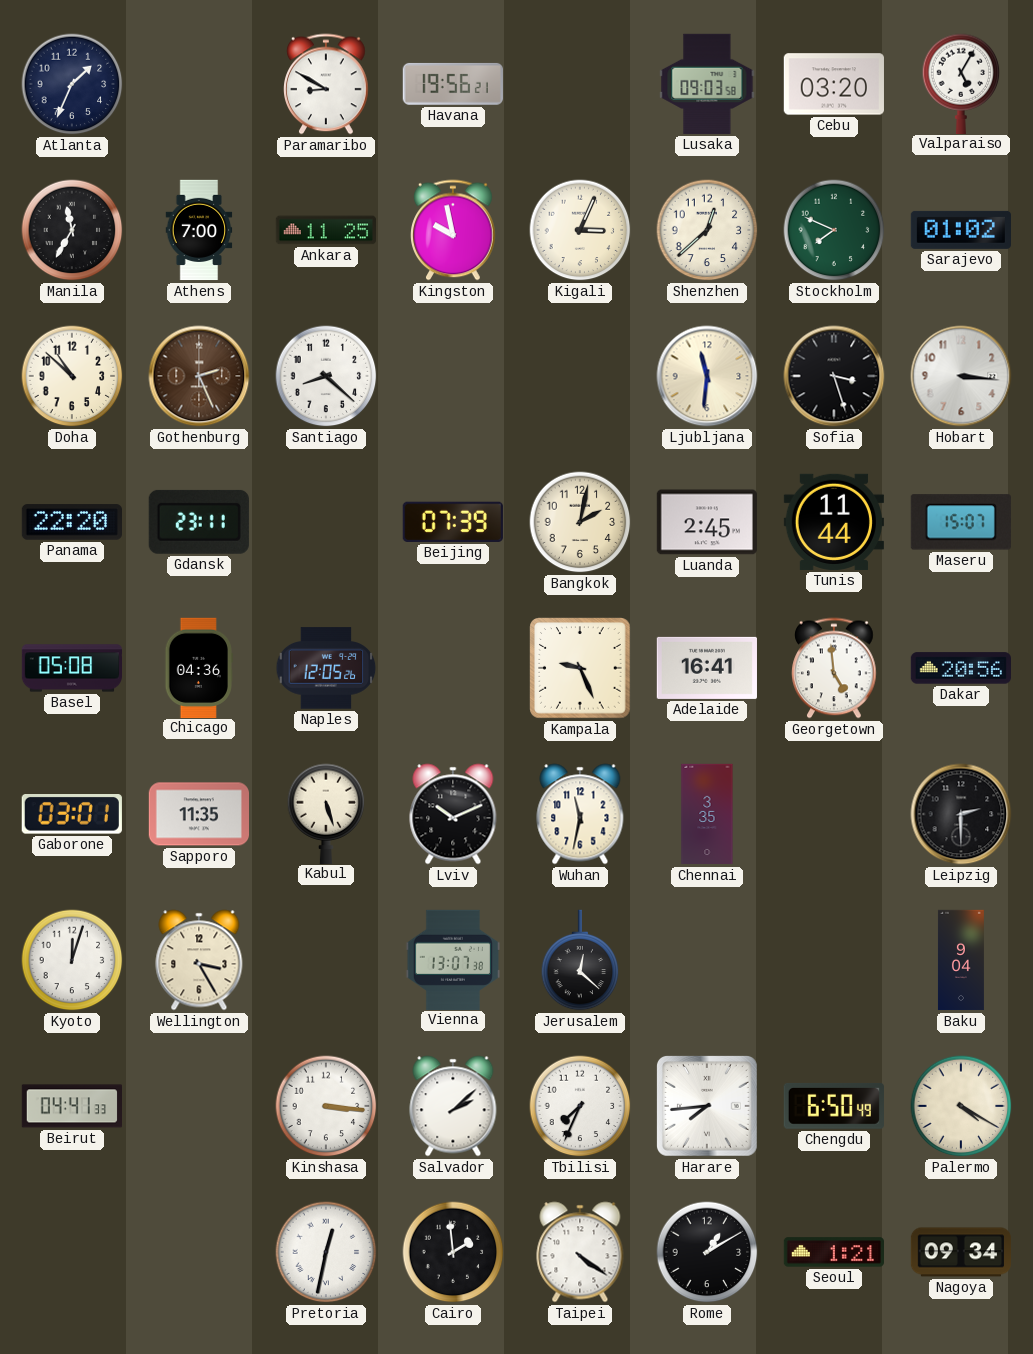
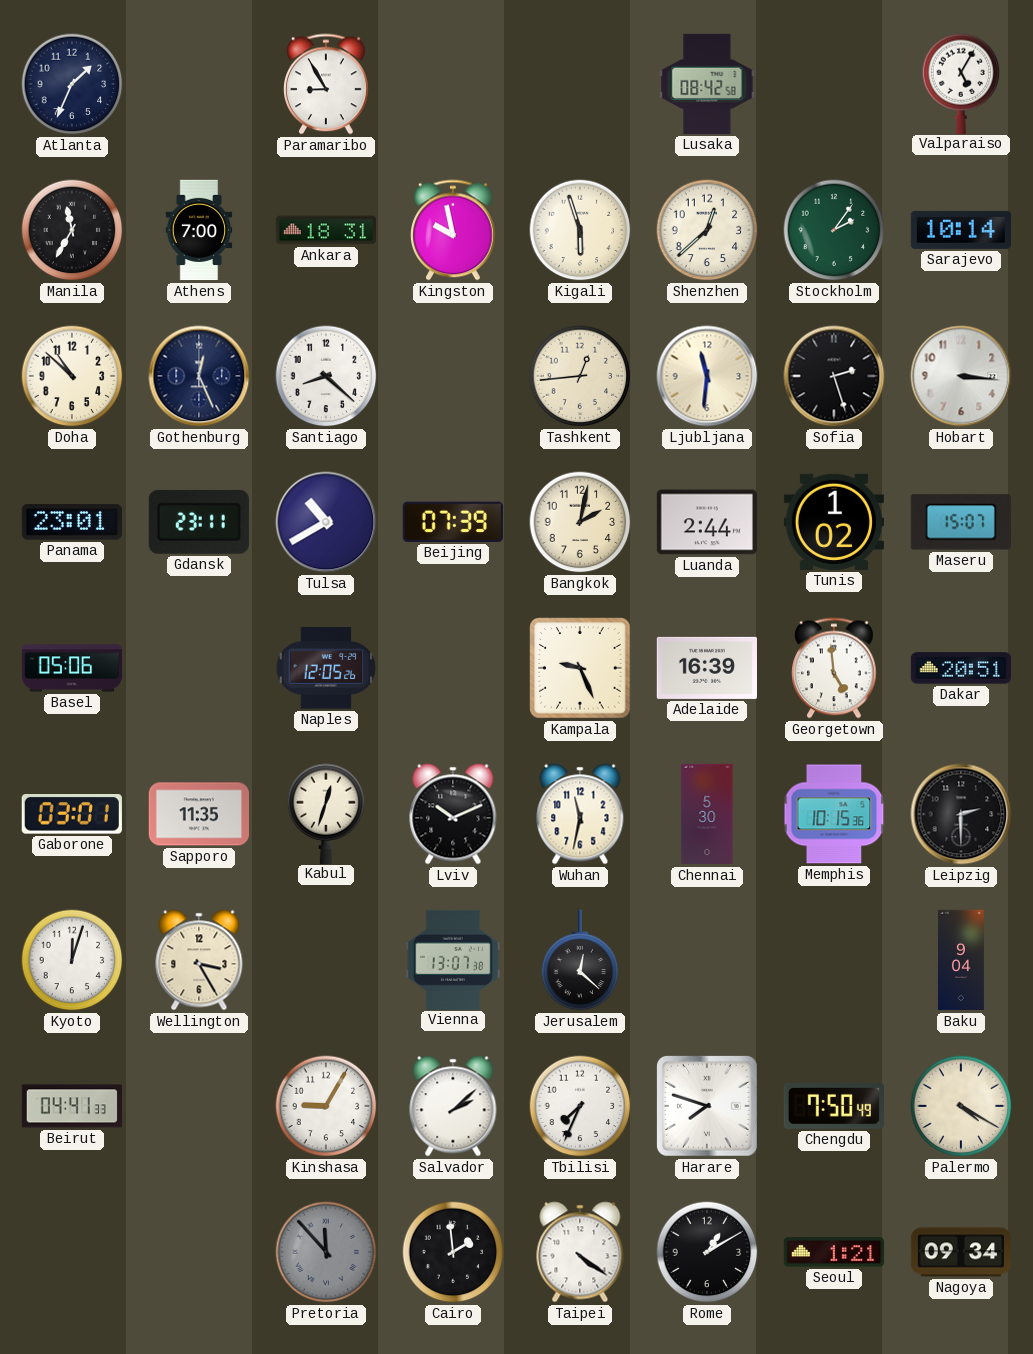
Paramaribo: 8:50 -> 8:55 (327, 84)
Havana: 19:56 -> none (453, 84)
Lusaka: 09:03 -> 08:42 (707, 84)
Cebu: 03:20 -> none (834, 84)
Ankara: 11:25 -> 18:31 (325, 230)
Kigali: 3:04 -> 5:57 (580, 230)
Stockholm: 7:49 -> 2:06 (834, 230)
Sarajevo: 01:02 -> 10:14 (960, 230)
Gothenburg: 2:26 -> 12:26 (199, 376)
Gothenburg dial: brown -> navy (199, 376)
Tashkent: none -> 12:44 (580, 376)
Sofia: 3:27 -> 2:27 (834, 376)
Panama: 22:20 -> 23:01 (71, 522)
Tulsa: none -> 10:40 (326, 522)
Luanda: 2:45 -> 2:44 (706, 522)
Tunis: 11:44 -> 1:02 (834, 522)
Basel: 05:08 -> 05:06 (72, 668)
Chicago: 04:36 -> none (199, 667)
Adelaide: 16:41 -> 16:39 (706, 668)
Dakar: 20:56 -> 20:51 (960, 668)
Kabul: 5:27 -> 12:33 (326, 813)
Chennai: 3:35 -> 5:30 (707, 814)
Memphis: none -> 10:15 (834, 814)
Kinshasa: 3:16 -> 9:05 (326, 1106)
Harare: 7:44 -> 7:48 (707, 1106)
Chengdu: 6:50 -> 7:50 (834, 1106)
Pretoria: 12:32 -> 11:53 (326, 1252)
Pretoria dial: white -> grey (326, 1252)
